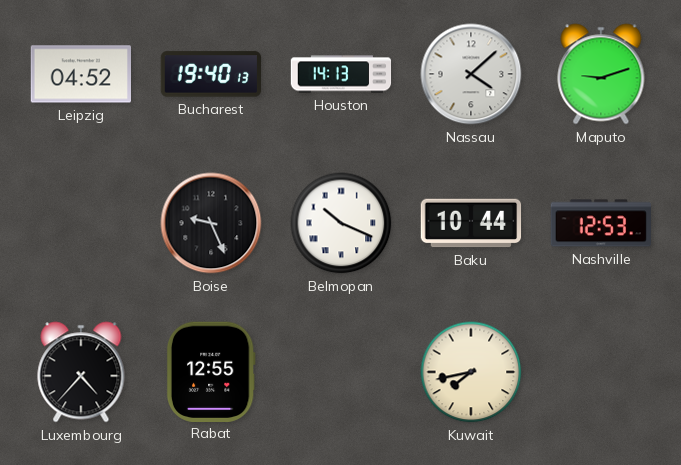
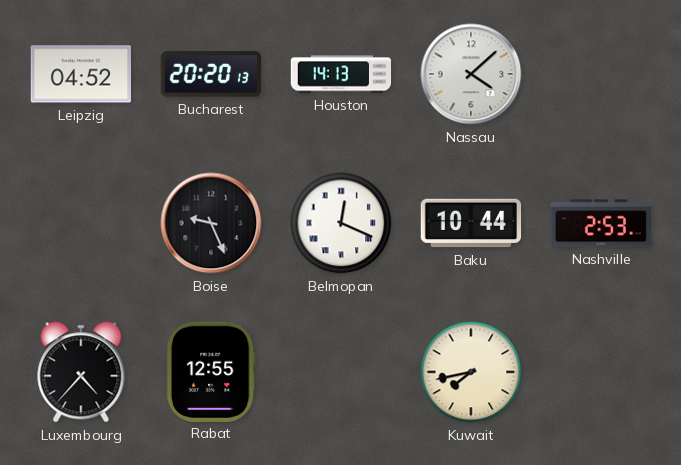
Bucharest: 19:40 -> 20:20 (211, 74)
Maputo: 9:12 -> none (601, 74)
Belmopan: 10:19 -> 12:19 (341, 223)
Nashville: 12:53 -> 2:53 (601, 223)
